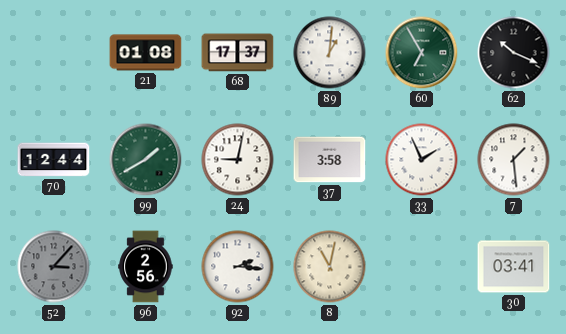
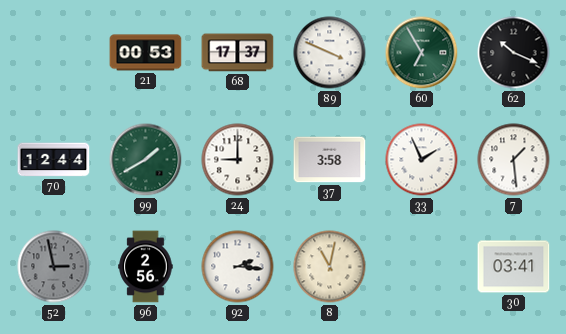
21: 01:08 -> 00:53 (146, 53)
89: 1:01 -> 3:49 (330, 53)
24: 9:02 -> 9:00 (238, 160)
52: 3:07 -> 2:58 (54, 267)
